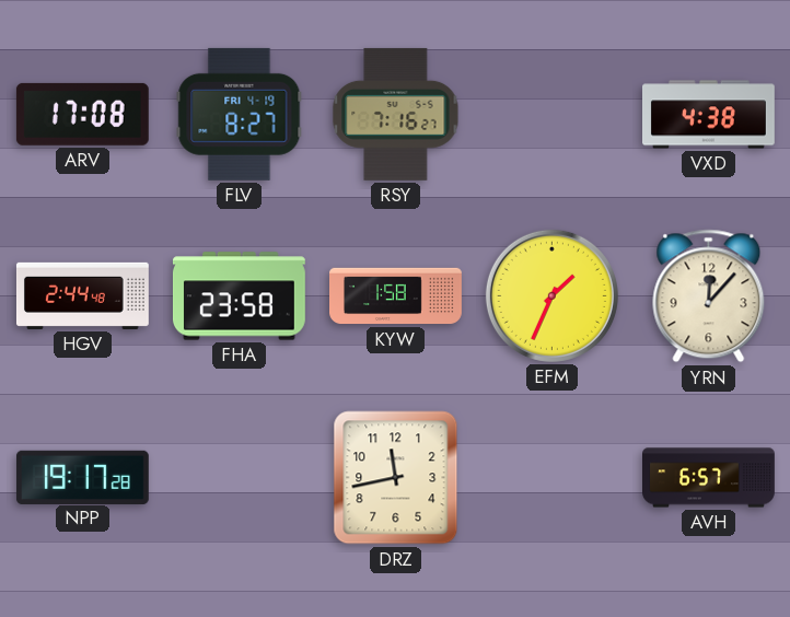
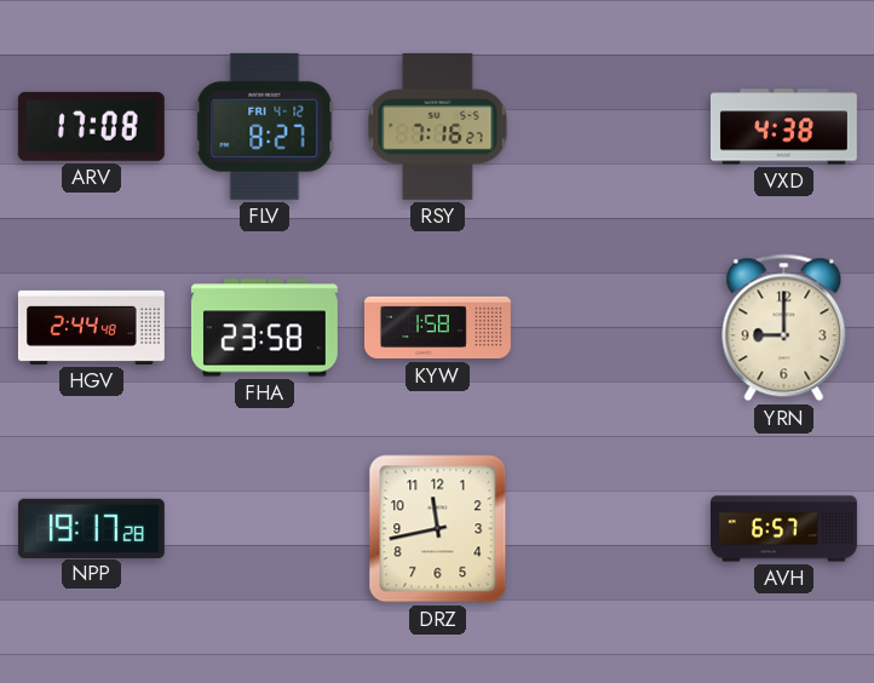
FLV date: FRI 4-19 -> FRI 4-12 (265, 126)
EFM: 1:34 -> none (551, 295)
YRN: 12:07 -> 9:00 (784, 328)
